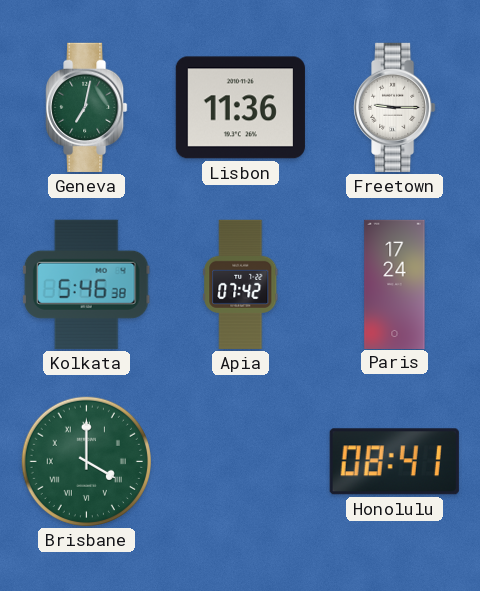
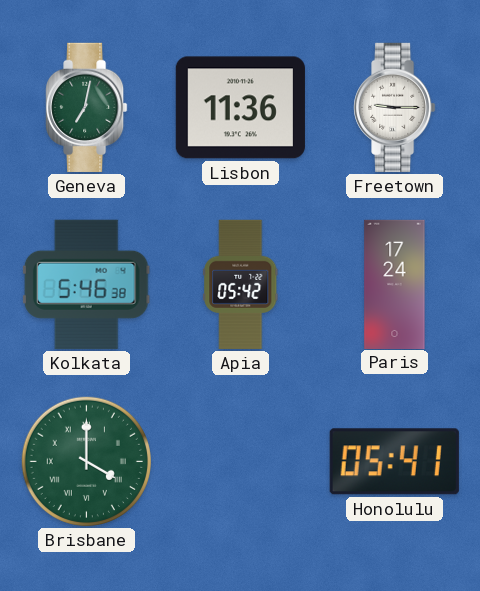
Apia: 07:42 -> 05:42 (241, 284)
Honolulu: 08:41 -> 05:41 (394, 462)
